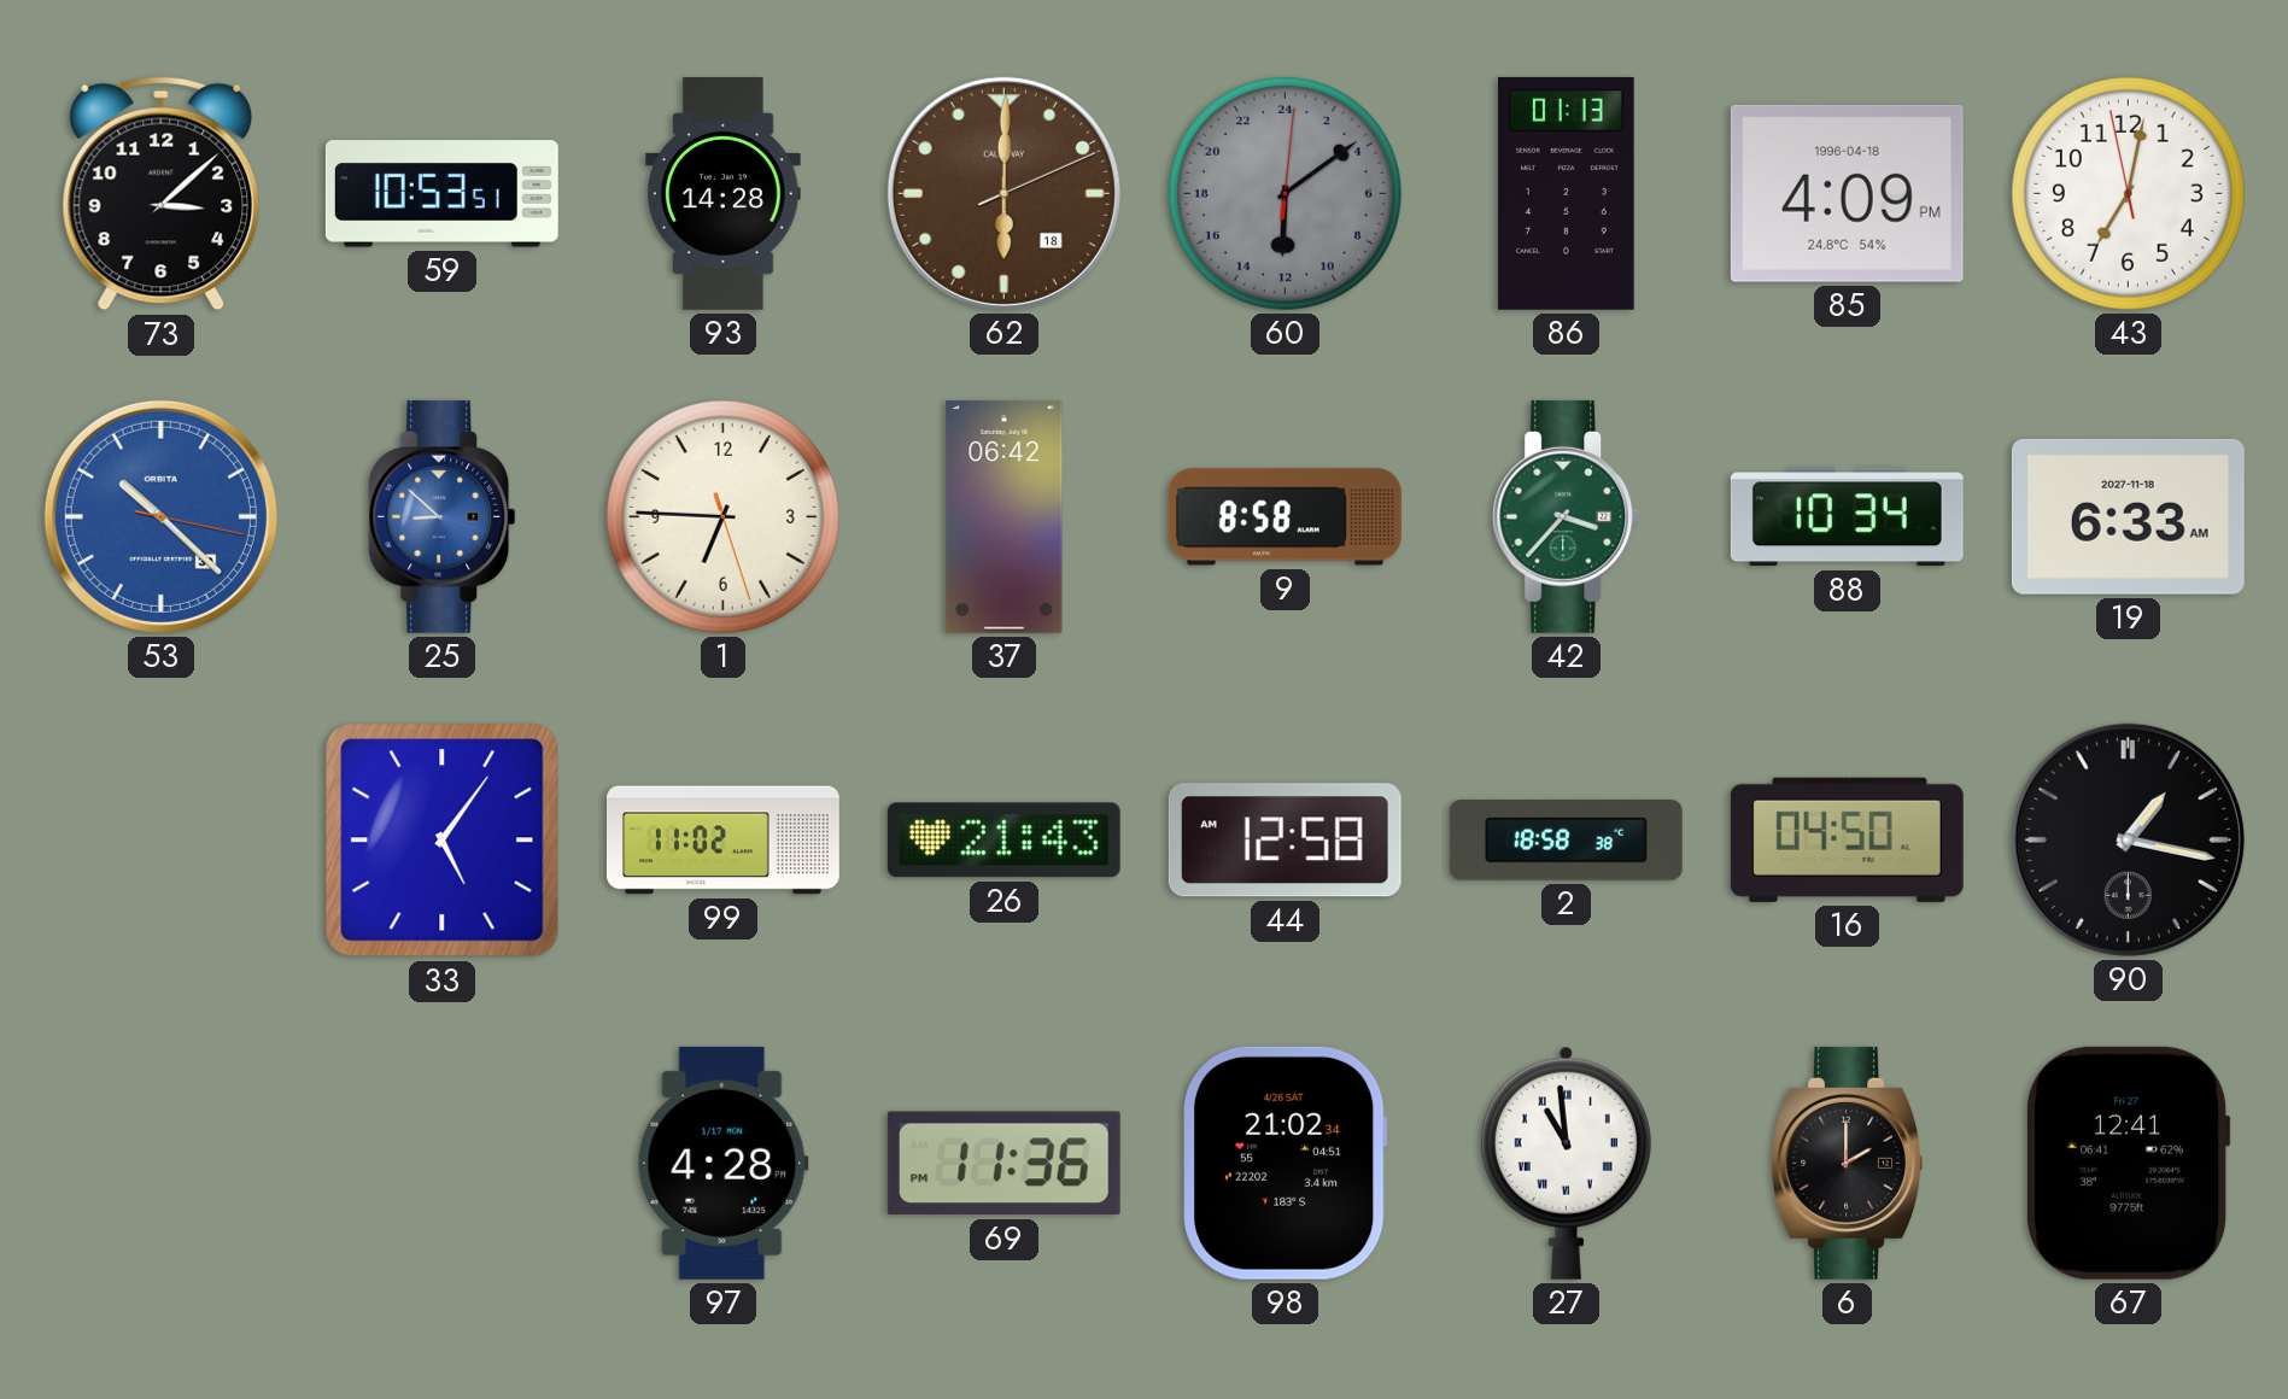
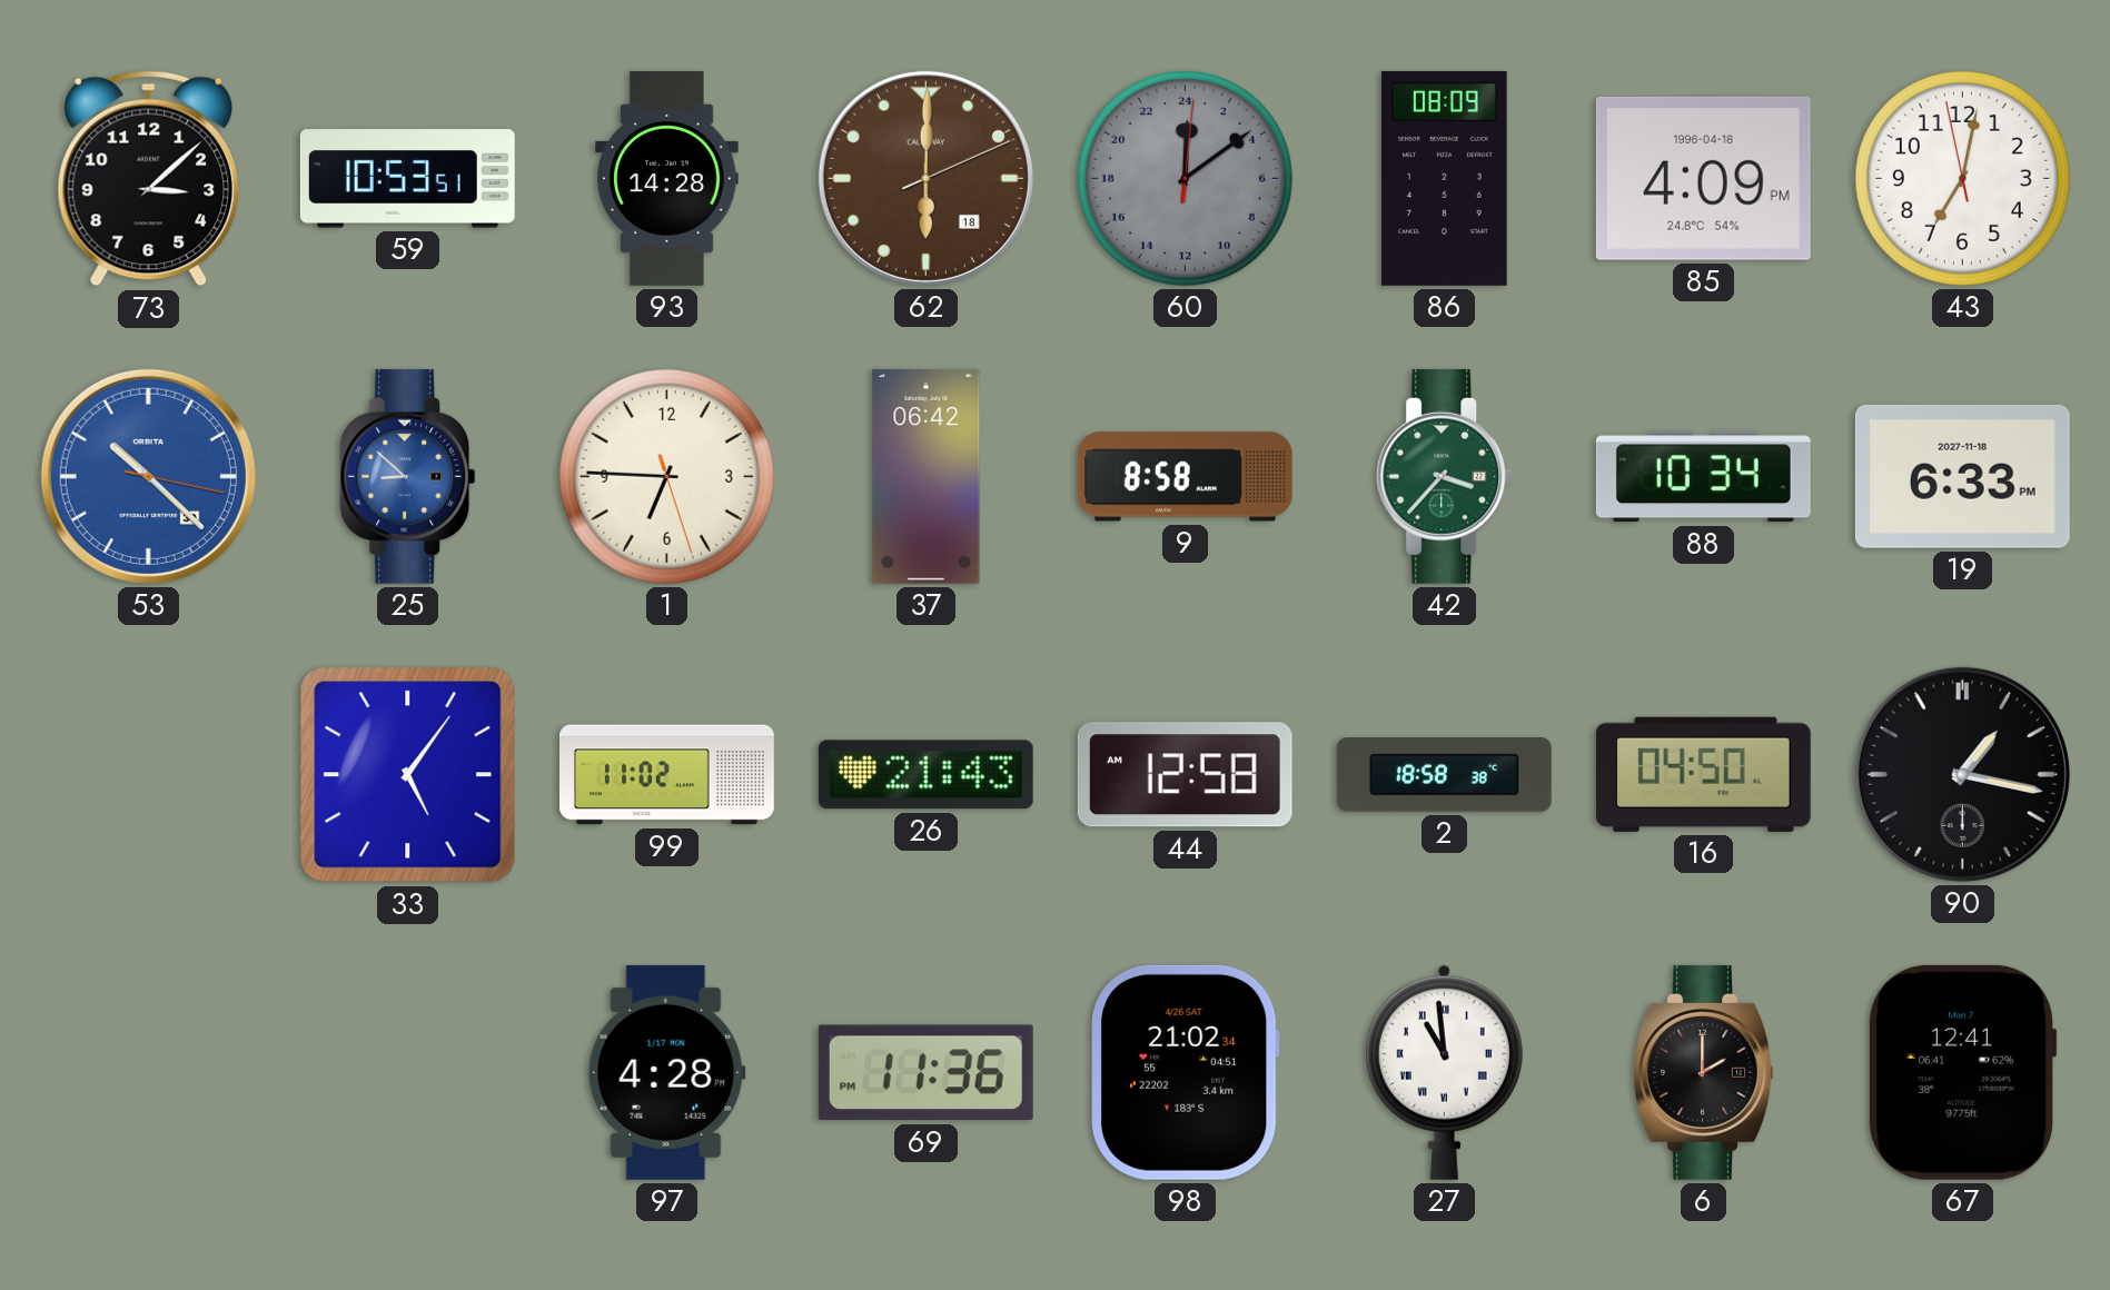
60: 12:09 -> 0:09 (1185, 178)
86: 01:13 -> 08:09 (1445, 178)
19: 6:33 AM -> 6:33 PM (1962, 476)
67 date: Fri 27 -> Mon 7 (1962, 1072)
